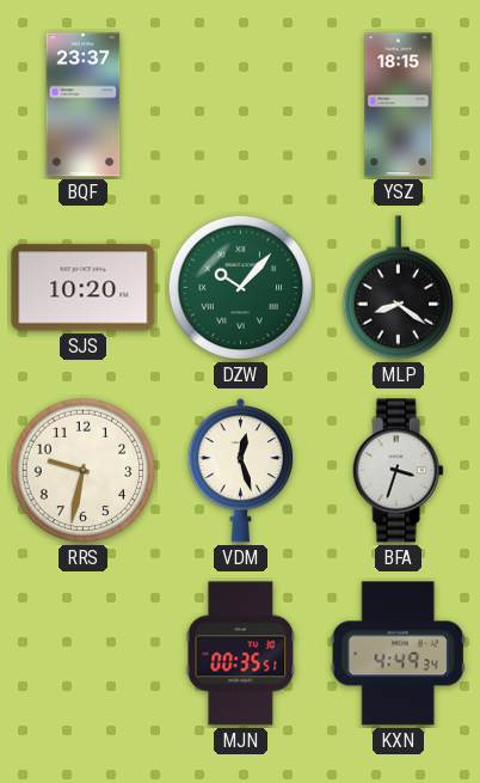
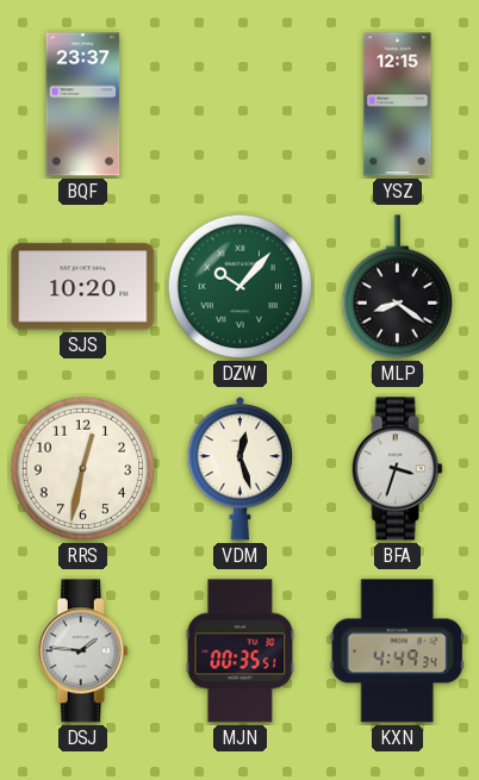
YSZ: 18:15 -> 12:15 (398, 105)
RRS: 9:32 -> 12:32 (83, 469)
DSJ: none -> 1:46 (82, 651)
